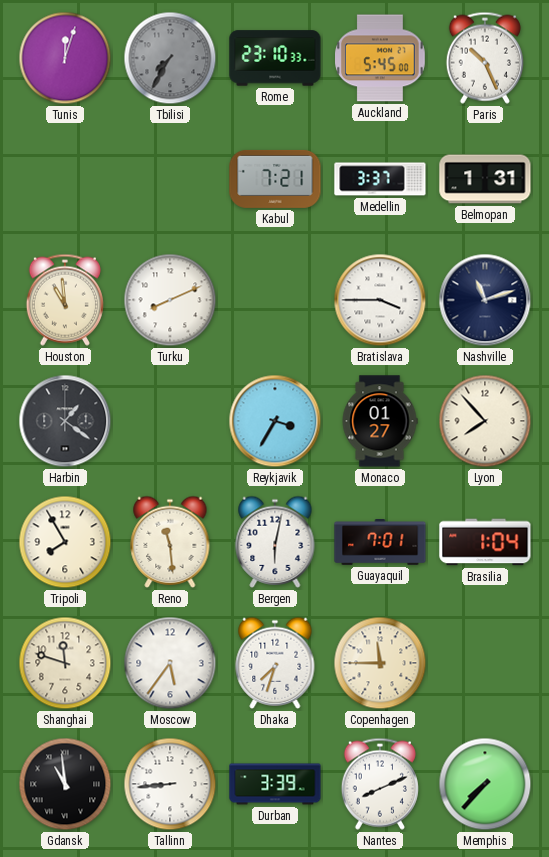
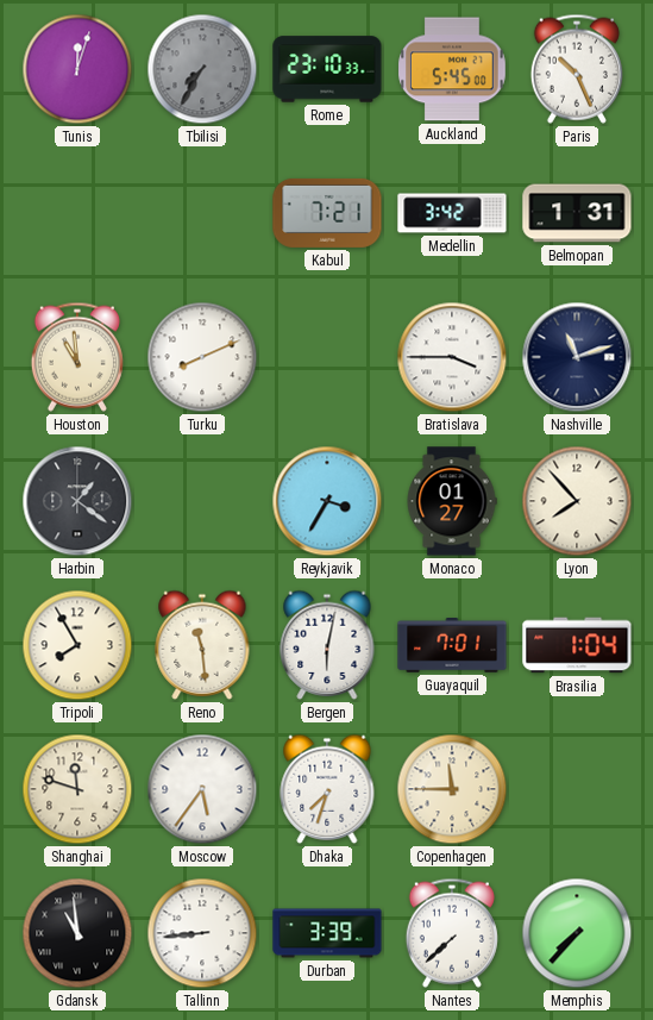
Medellin: 3:37 -> 3:42 (452, 213)
Nantes: 8:11 -> 7:38 (452, 933)
